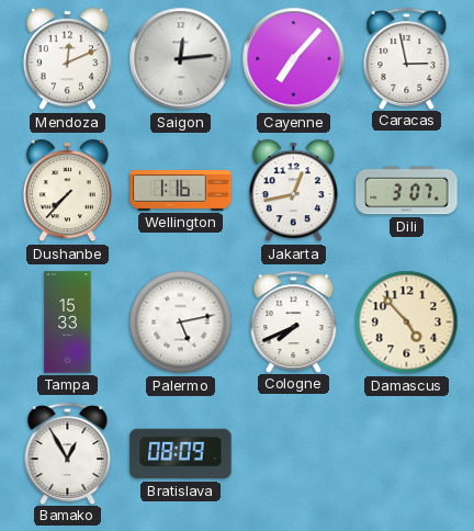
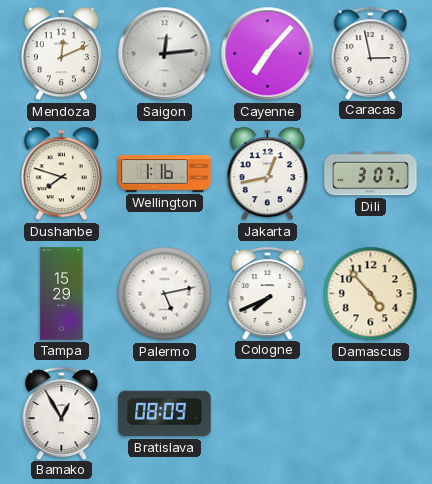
Dushanbe: 7:37 -> 7:48 (61, 174)
Tampa: 15:33 -> 15:29 (62, 294)
